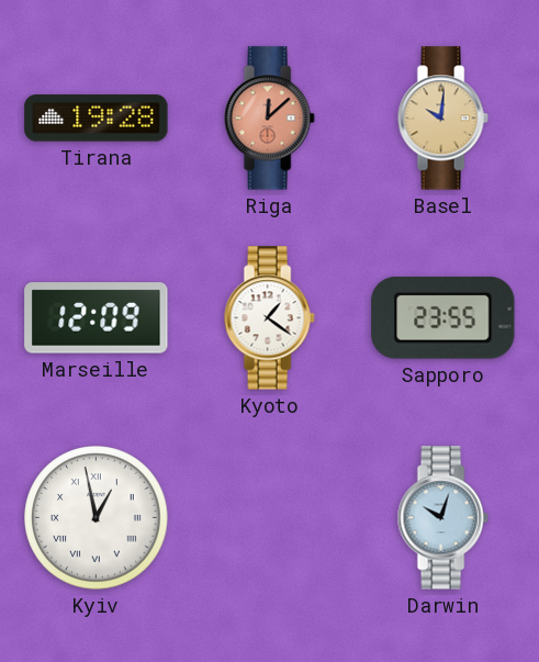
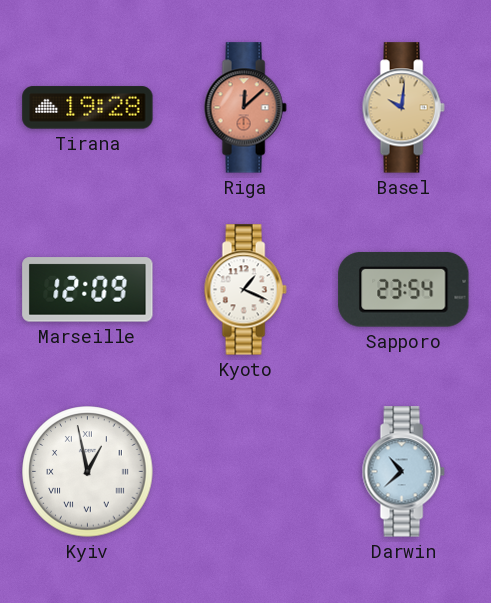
Kyoto: 1:21 -> 1:19 (245, 290)
Sapporo: 23:55 -> 23:54 (404, 290)
Darwin: 10:03 -> 10:38 (403, 472)
